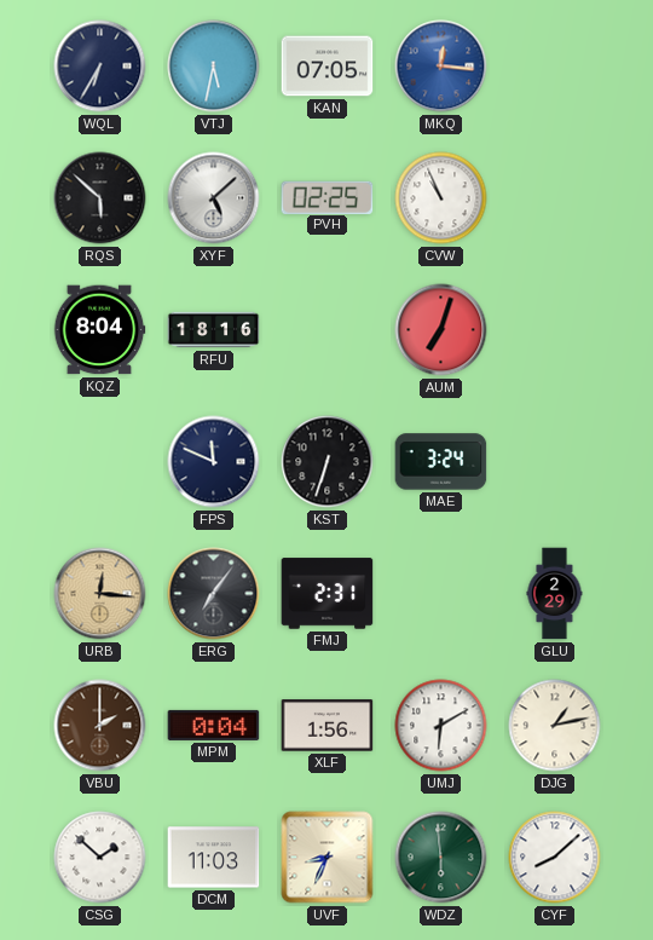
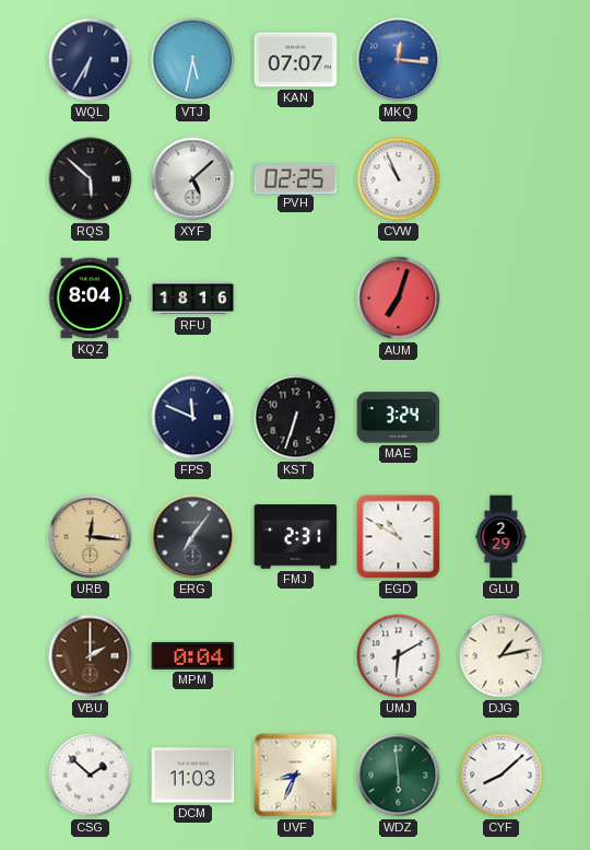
KAN: 07:05 -> 07:07 (296, 60)
EGD: none -> 10:50 (399, 537)
XLF: 1:56 -> none (328, 726)
